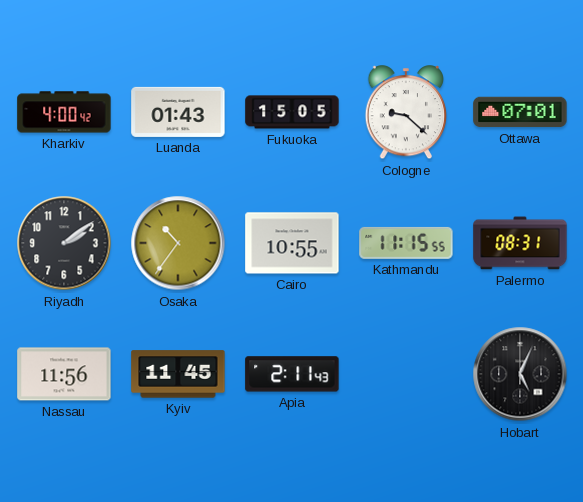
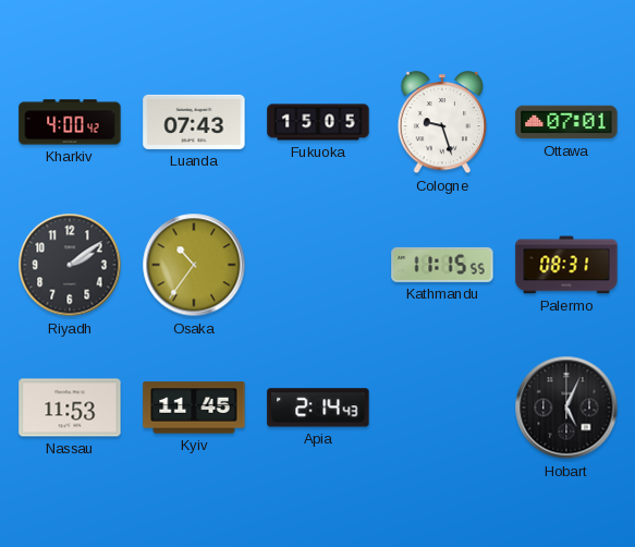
Luanda: 01:43 -> 07:43 (194, 122)
Cologne: 9:22 -> 9:27 (442, 123)
Cairo: 10:55 -> none (292, 243)
Nassau: 11:56 -> 11:53 (70, 408)
Apia: 2:11 -> 2:14 (318, 408)
